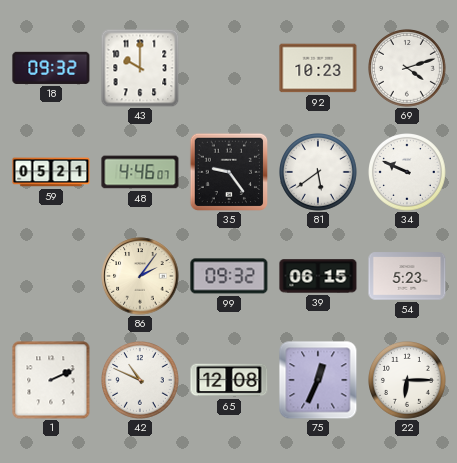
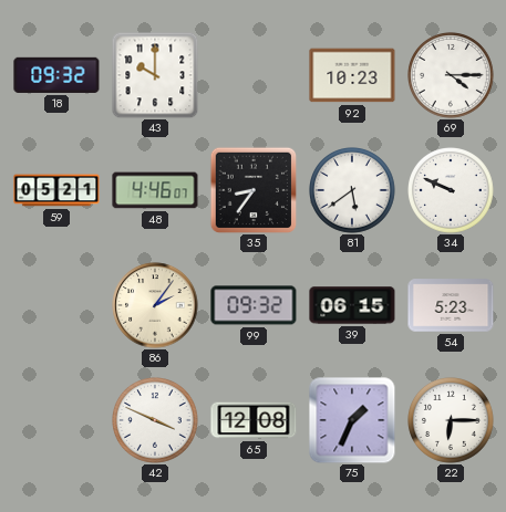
69: 4:12 -> 4:15 (452, 76)
35: 9:24 -> 8:36 (254, 190)
1: 2:11 -> none (51, 380)
42: 10:49 -> 3:49 (156, 421)
75: 12:34 -> 1:34 (352, 420)
